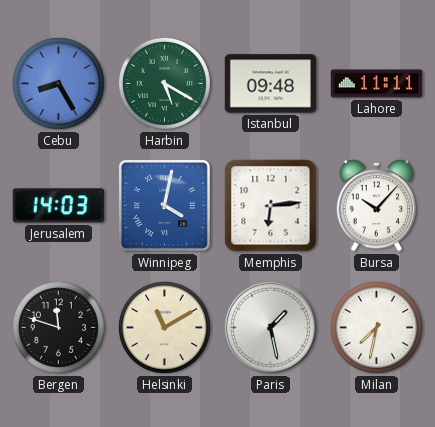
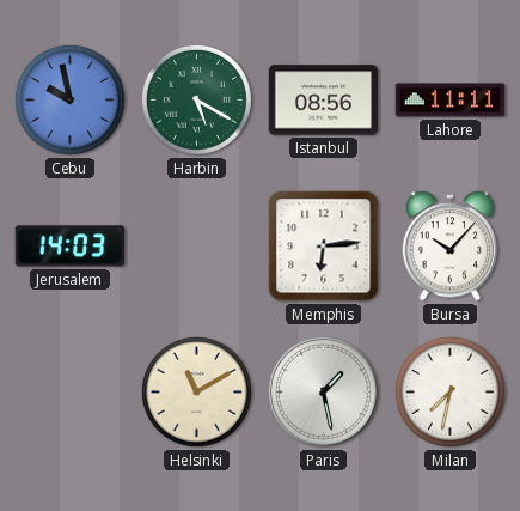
Cebu: 8:25 -> 9:58 (69, 99)
Istanbul: 09:48 -> 08:56 (324, 101)
Winnipeg: 4:02 -> none (164, 205)
Bergen: 11:48 -> none (58, 327)
